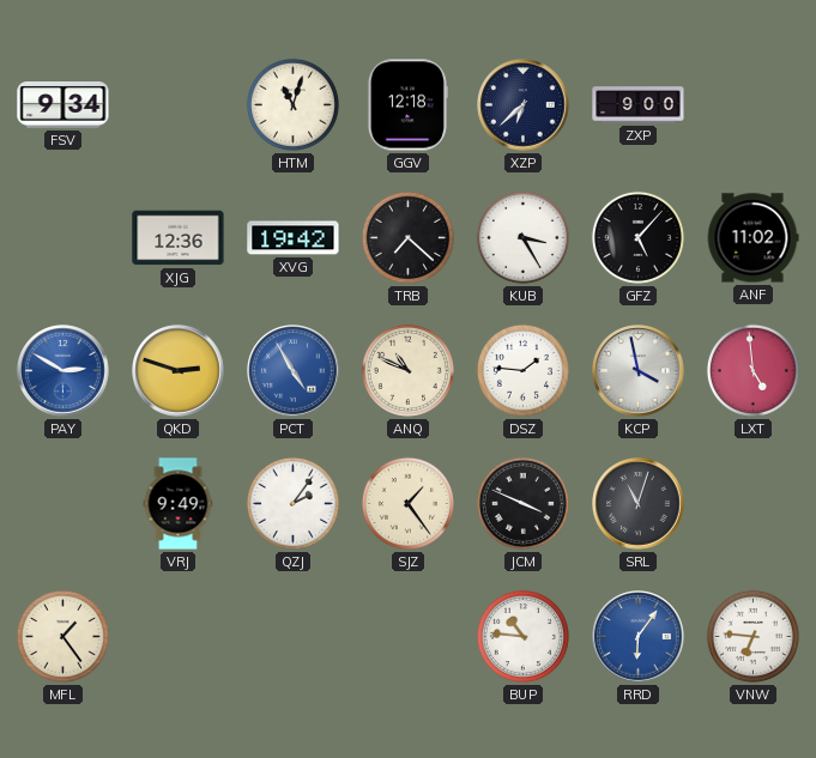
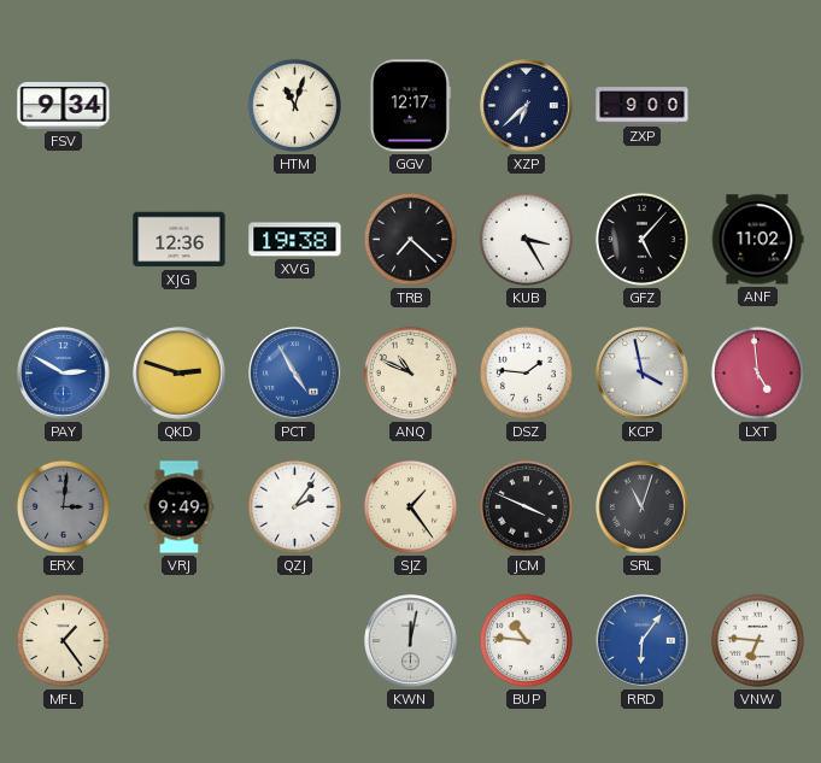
GGV: 12:18 -> 12:17 (410, 106)
XVG: 19:42 -> 19:38 (295, 240)
ERX: none -> 3:01 (63, 506)
KWN: none -> 12:02 (411, 641)
